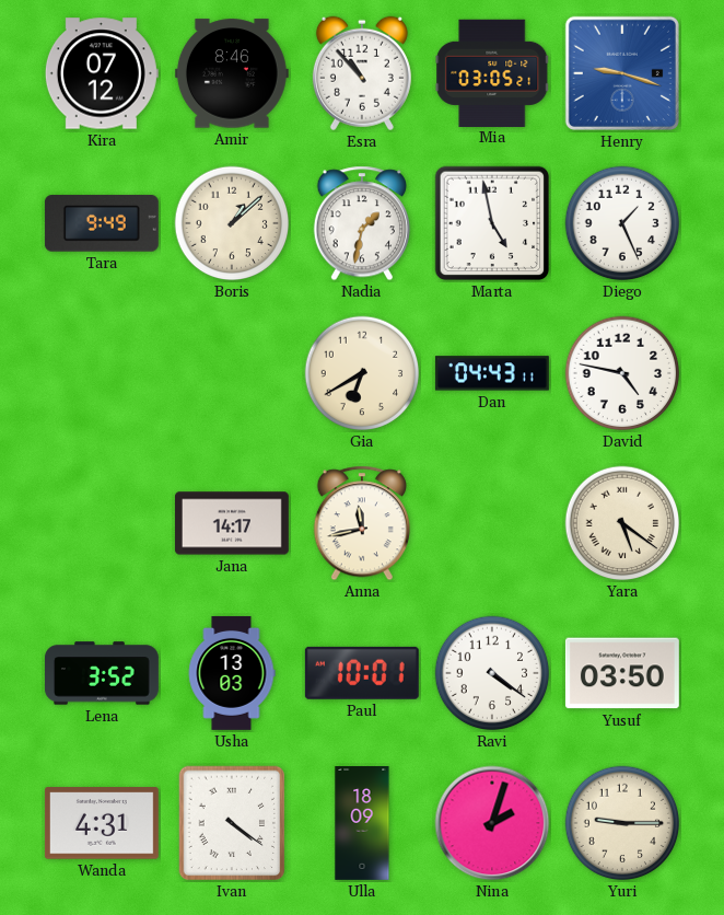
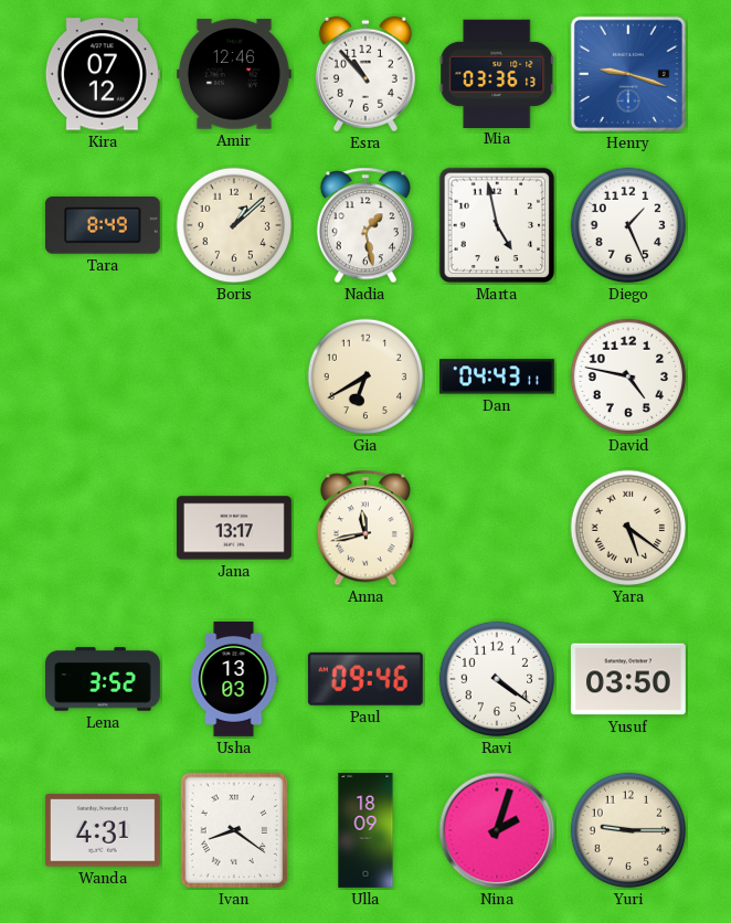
Amir: 8:46 -> 12:46 (234, 74)
Mia: 03:05 -> 03:36 (497, 73)
Tara: 9:49 -> 8:49 (103, 225)
Nadia: 1:32 -> 1:28 (365, 225)
Jana: 14:17 -> 13:17 (234, 528)
Paul: 10:01 -> 09:46 (365, 679)
Ivan: 4:21 -> 8:21 (234, 830)
